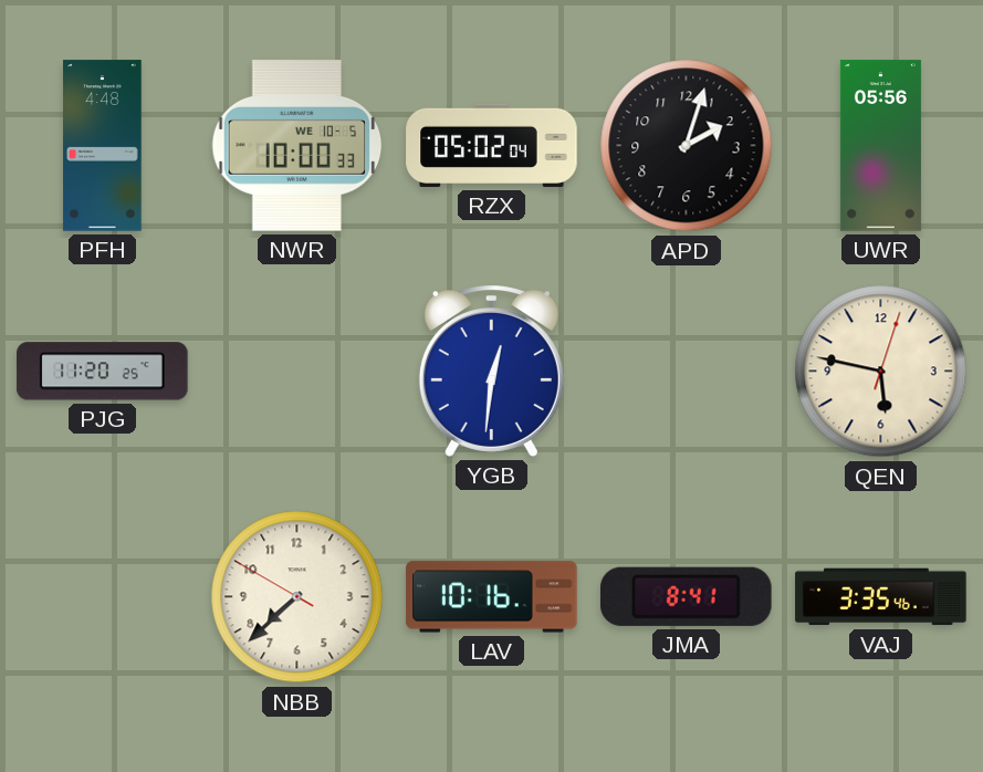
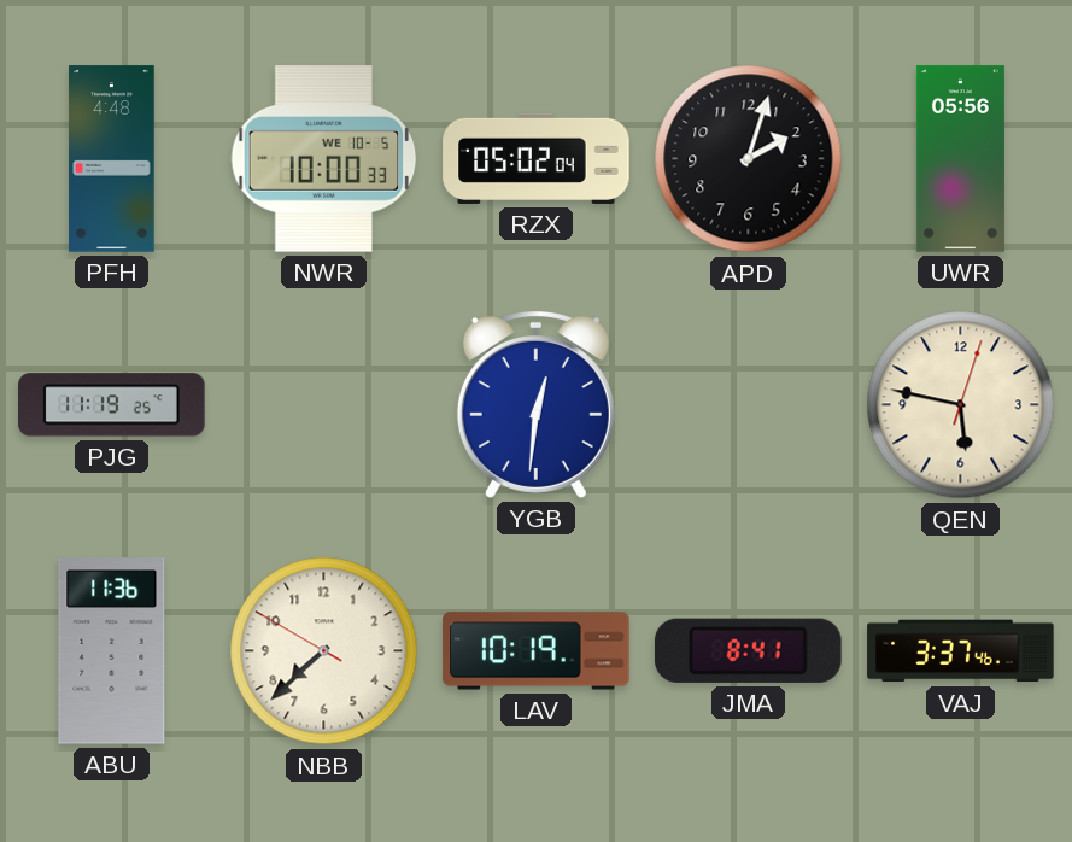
PJG: 11:20 -> 11:19 (112, 405)
ABU: none -> 11:36 (112, 651)
LAV: 10:16 -> 10:19 (537, 651)
VAJ: 3:35 -> 3:37 (961, 651)
